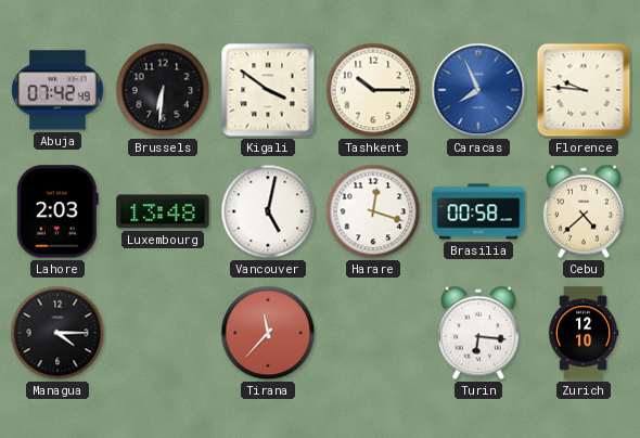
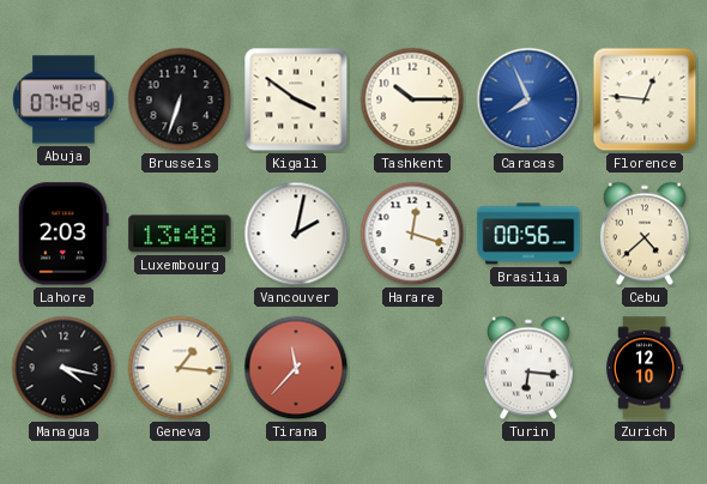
Brussels: 6:31 -> 6:33 (180, 99)
Florence: 9:46 -> 12:46 (645, 99)
Vancouver: 5:02 -> 2:02 (296, 234)
Brasilia: 00:58 -> 00:56 (528, 234)
Managua: 4:15 -> 4:17 (64, 368)
Geneva: none -> 1:16 (180, 368)
